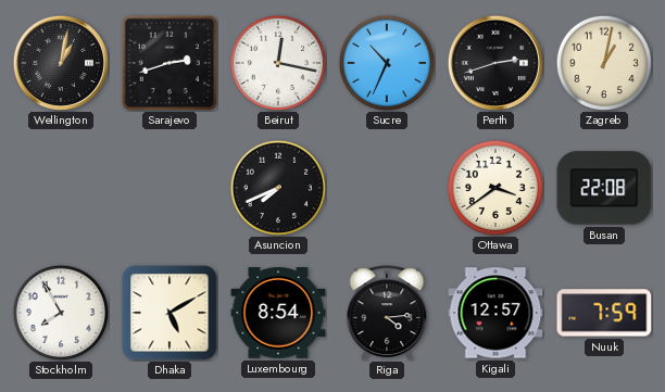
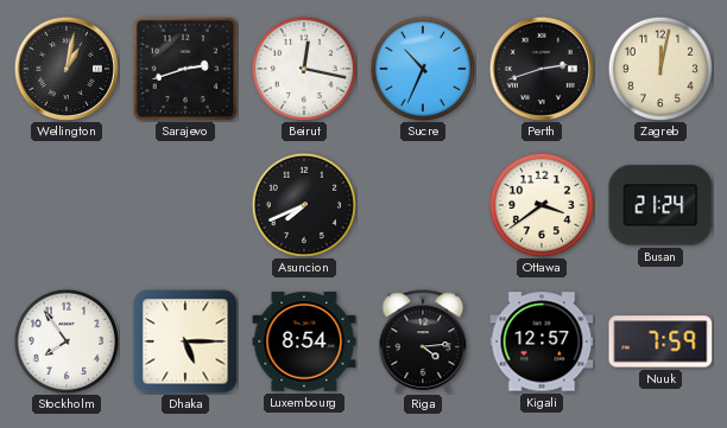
Zagreb: 1:02 -> 12:02 (659, 68)
Busan: 22:08 -> 21:24 (660, 205)
Stockholm: 7:55 -> 7:54 (65, 340)
Dhaka: 5:10 -> 5:15 (185, 341)
